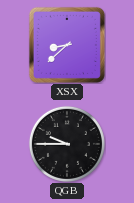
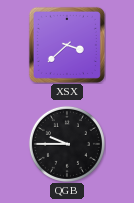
XSX: 8:38 -> 3:38 (67, 45)
